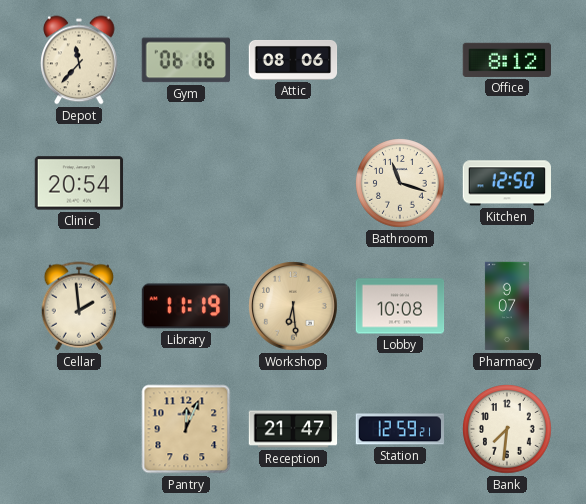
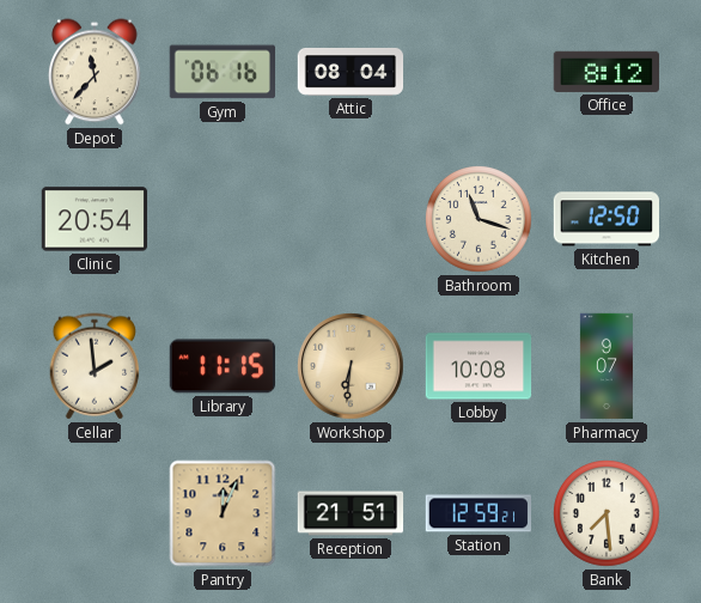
Attic: 08:06 -> 08:04 (350, 72)
Library: 11:19 -> 11:15 (223, 366)
Workshop: 6:29 -> 6:31 (350, 366)
Reception: 21:47 -> 21:51 (350, 513)
Bank: 7:31 -> 7:29 (606, 513)
